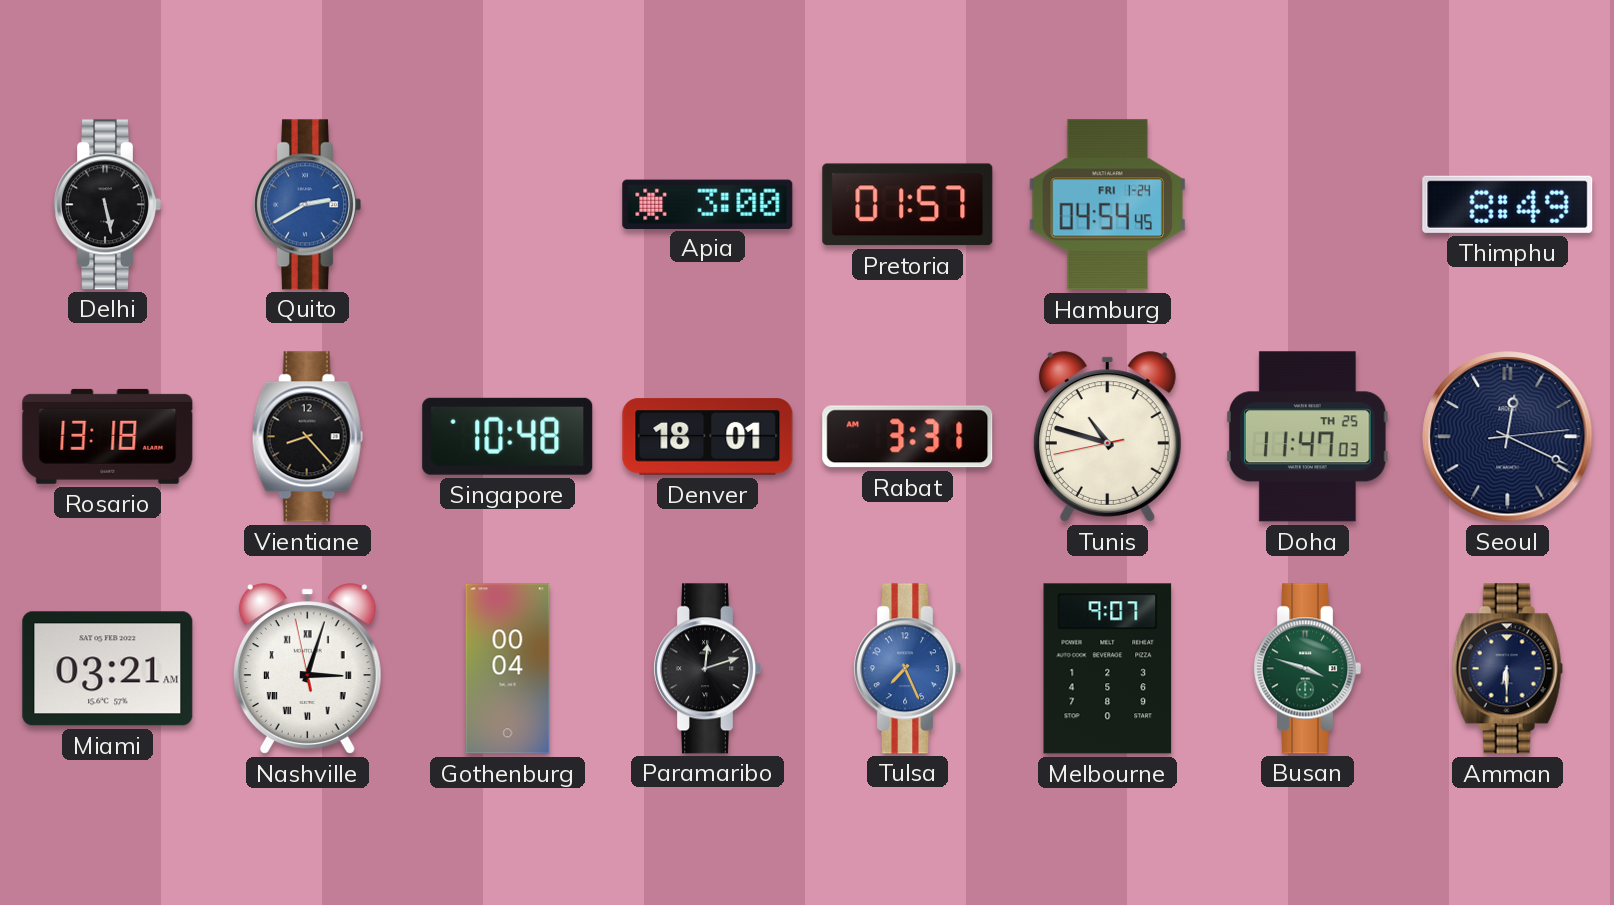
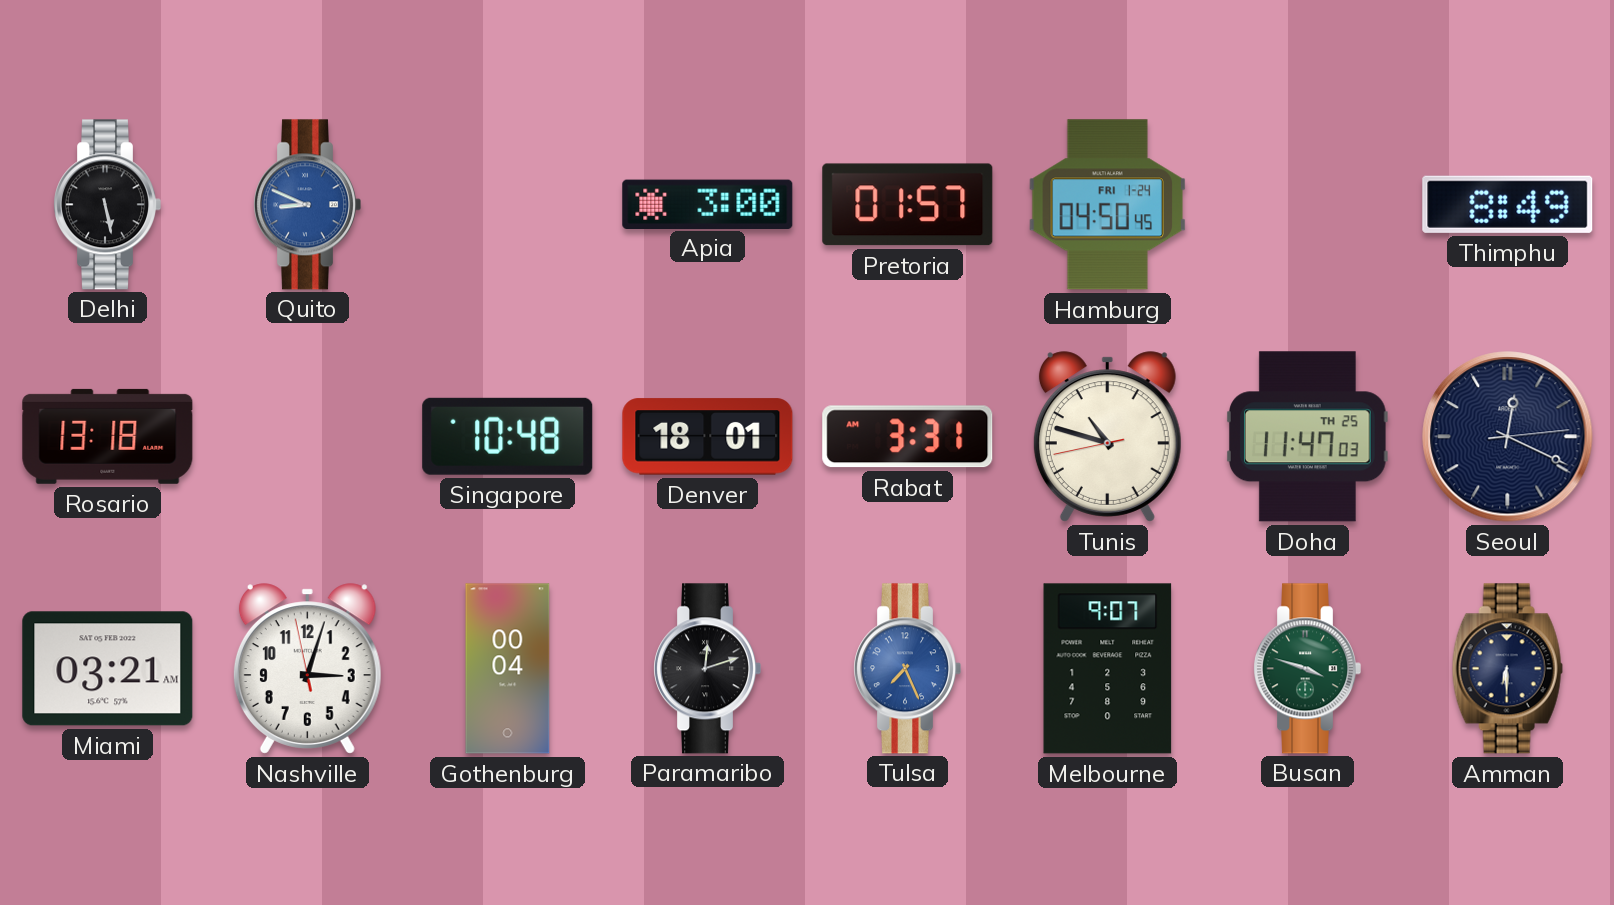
Quito: 2:40 -> 8:49 (307, 205)
Hamburg: 04:54 -> 04:50 (1107, 205)
Vientiane: 8:23 -> none (307, 437)
Nashville numerals: Roman -> Arabic (307, 669)
